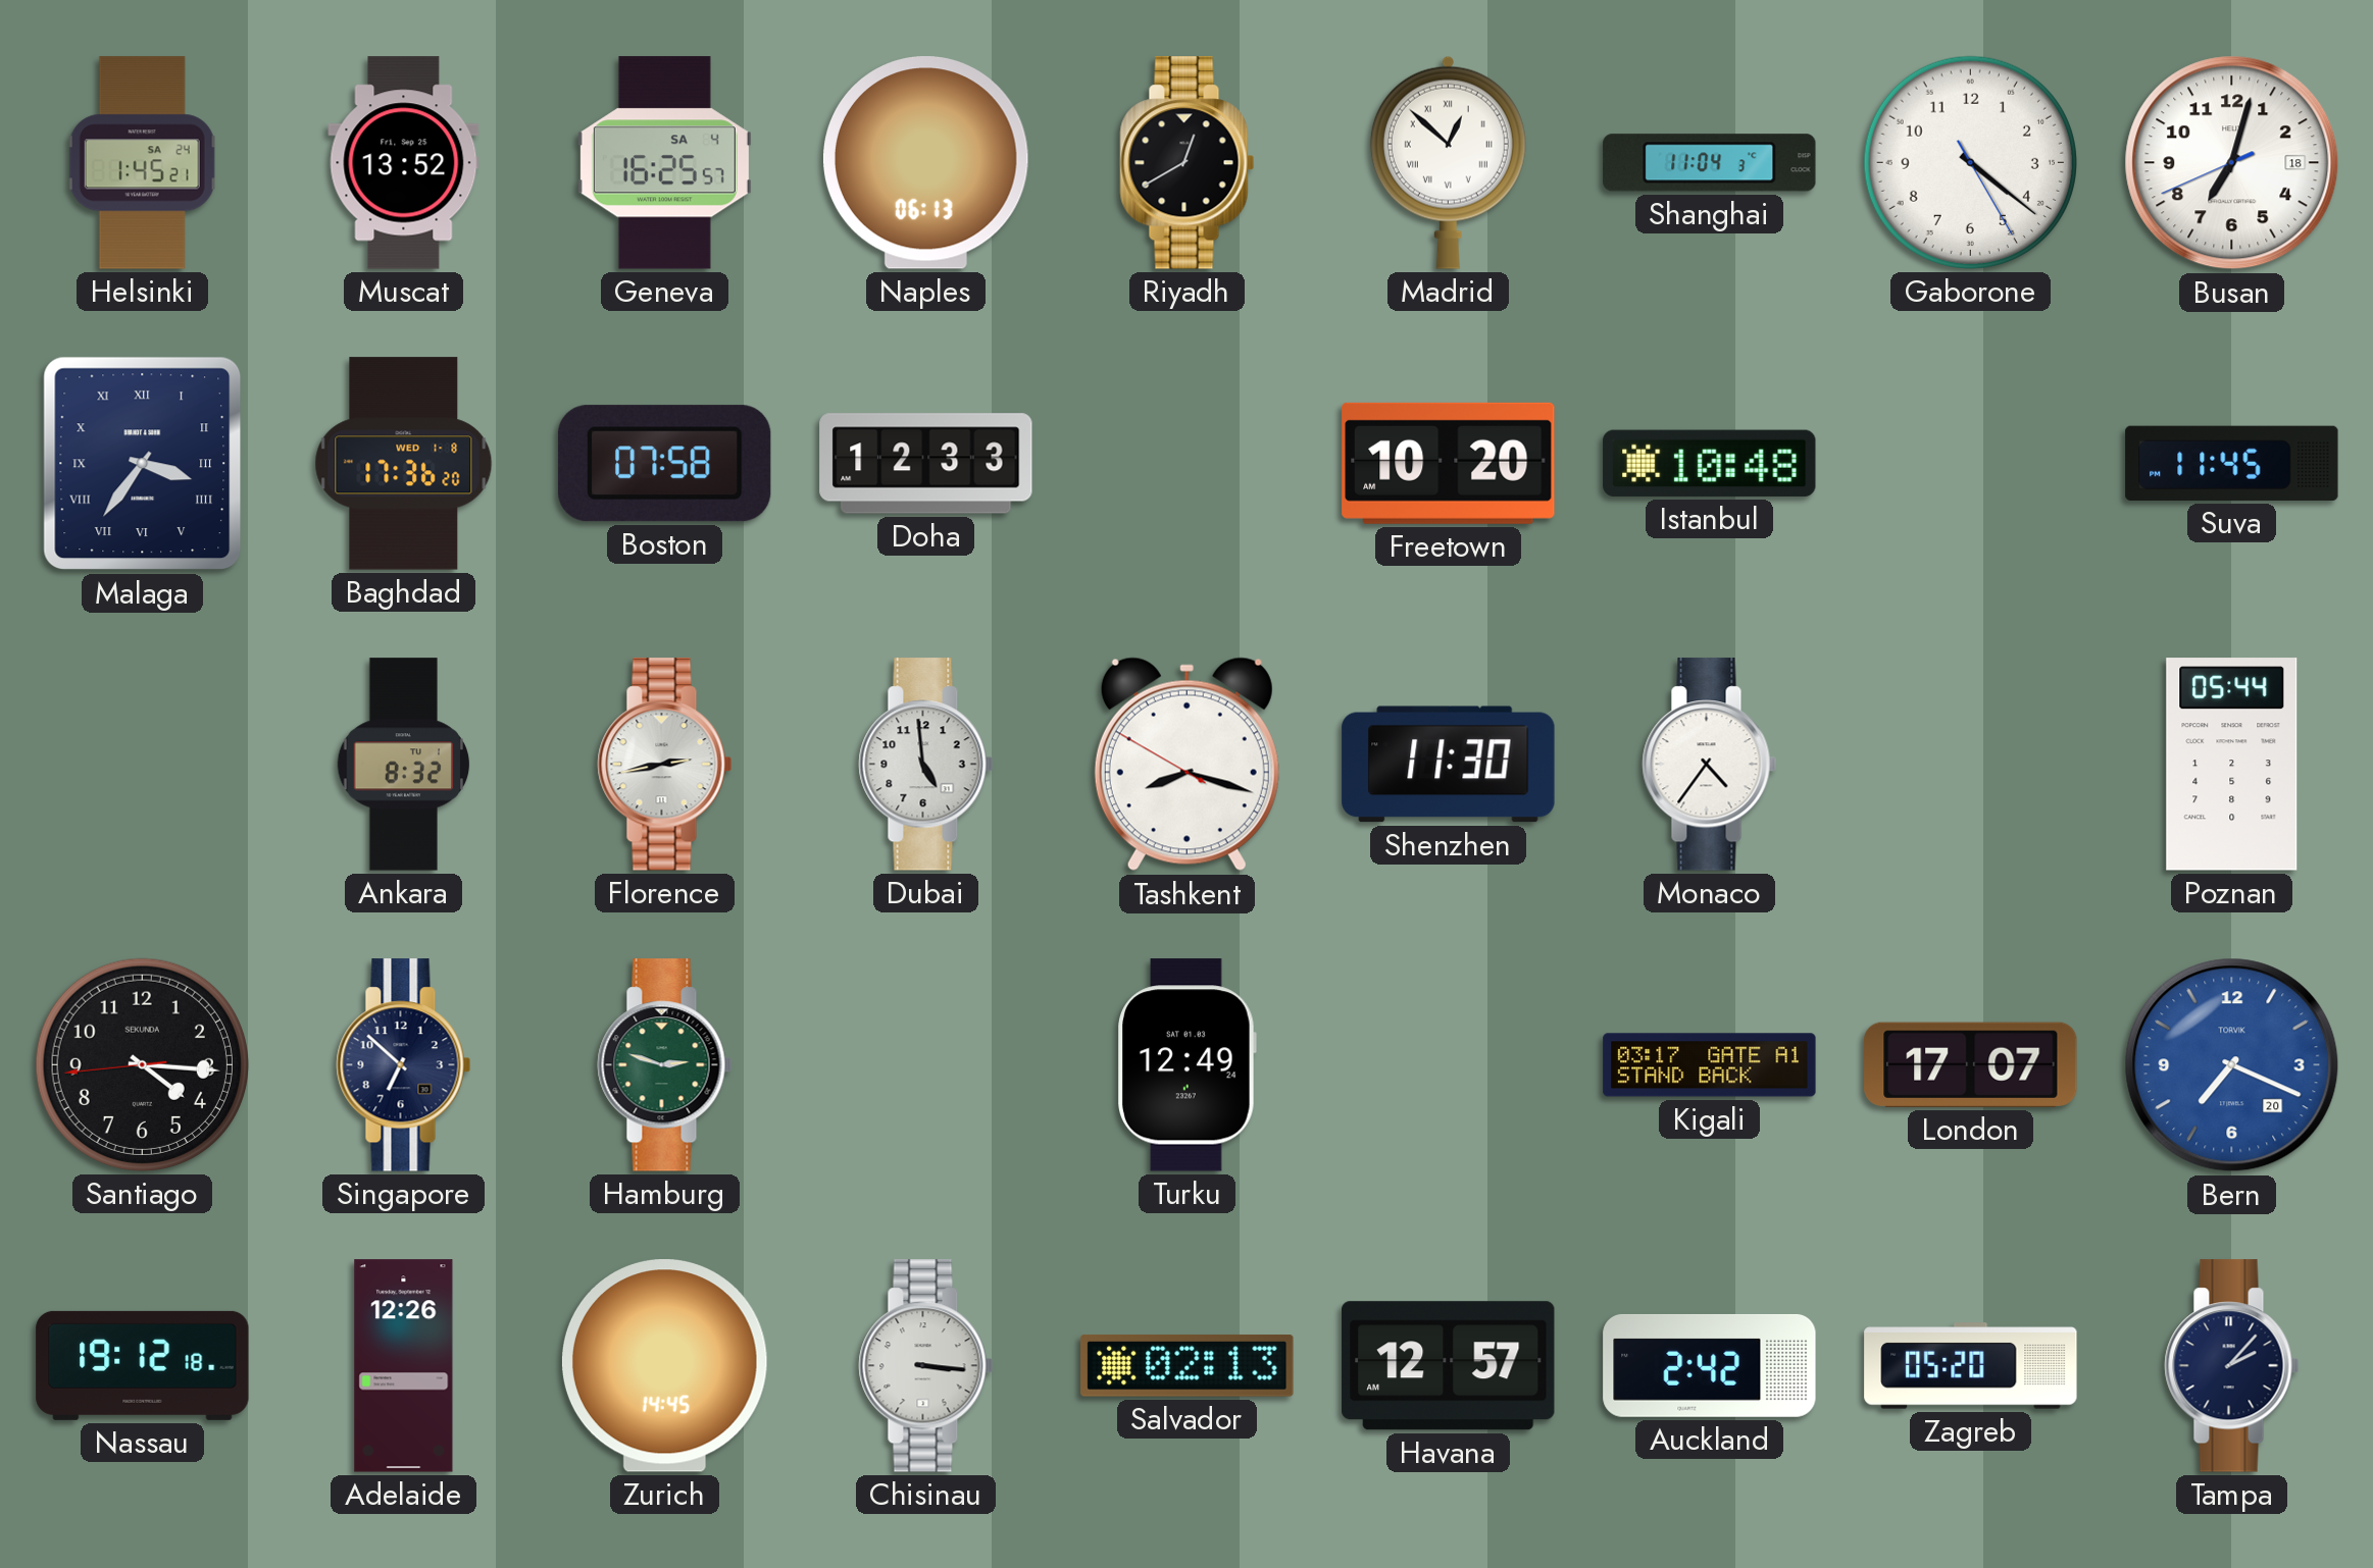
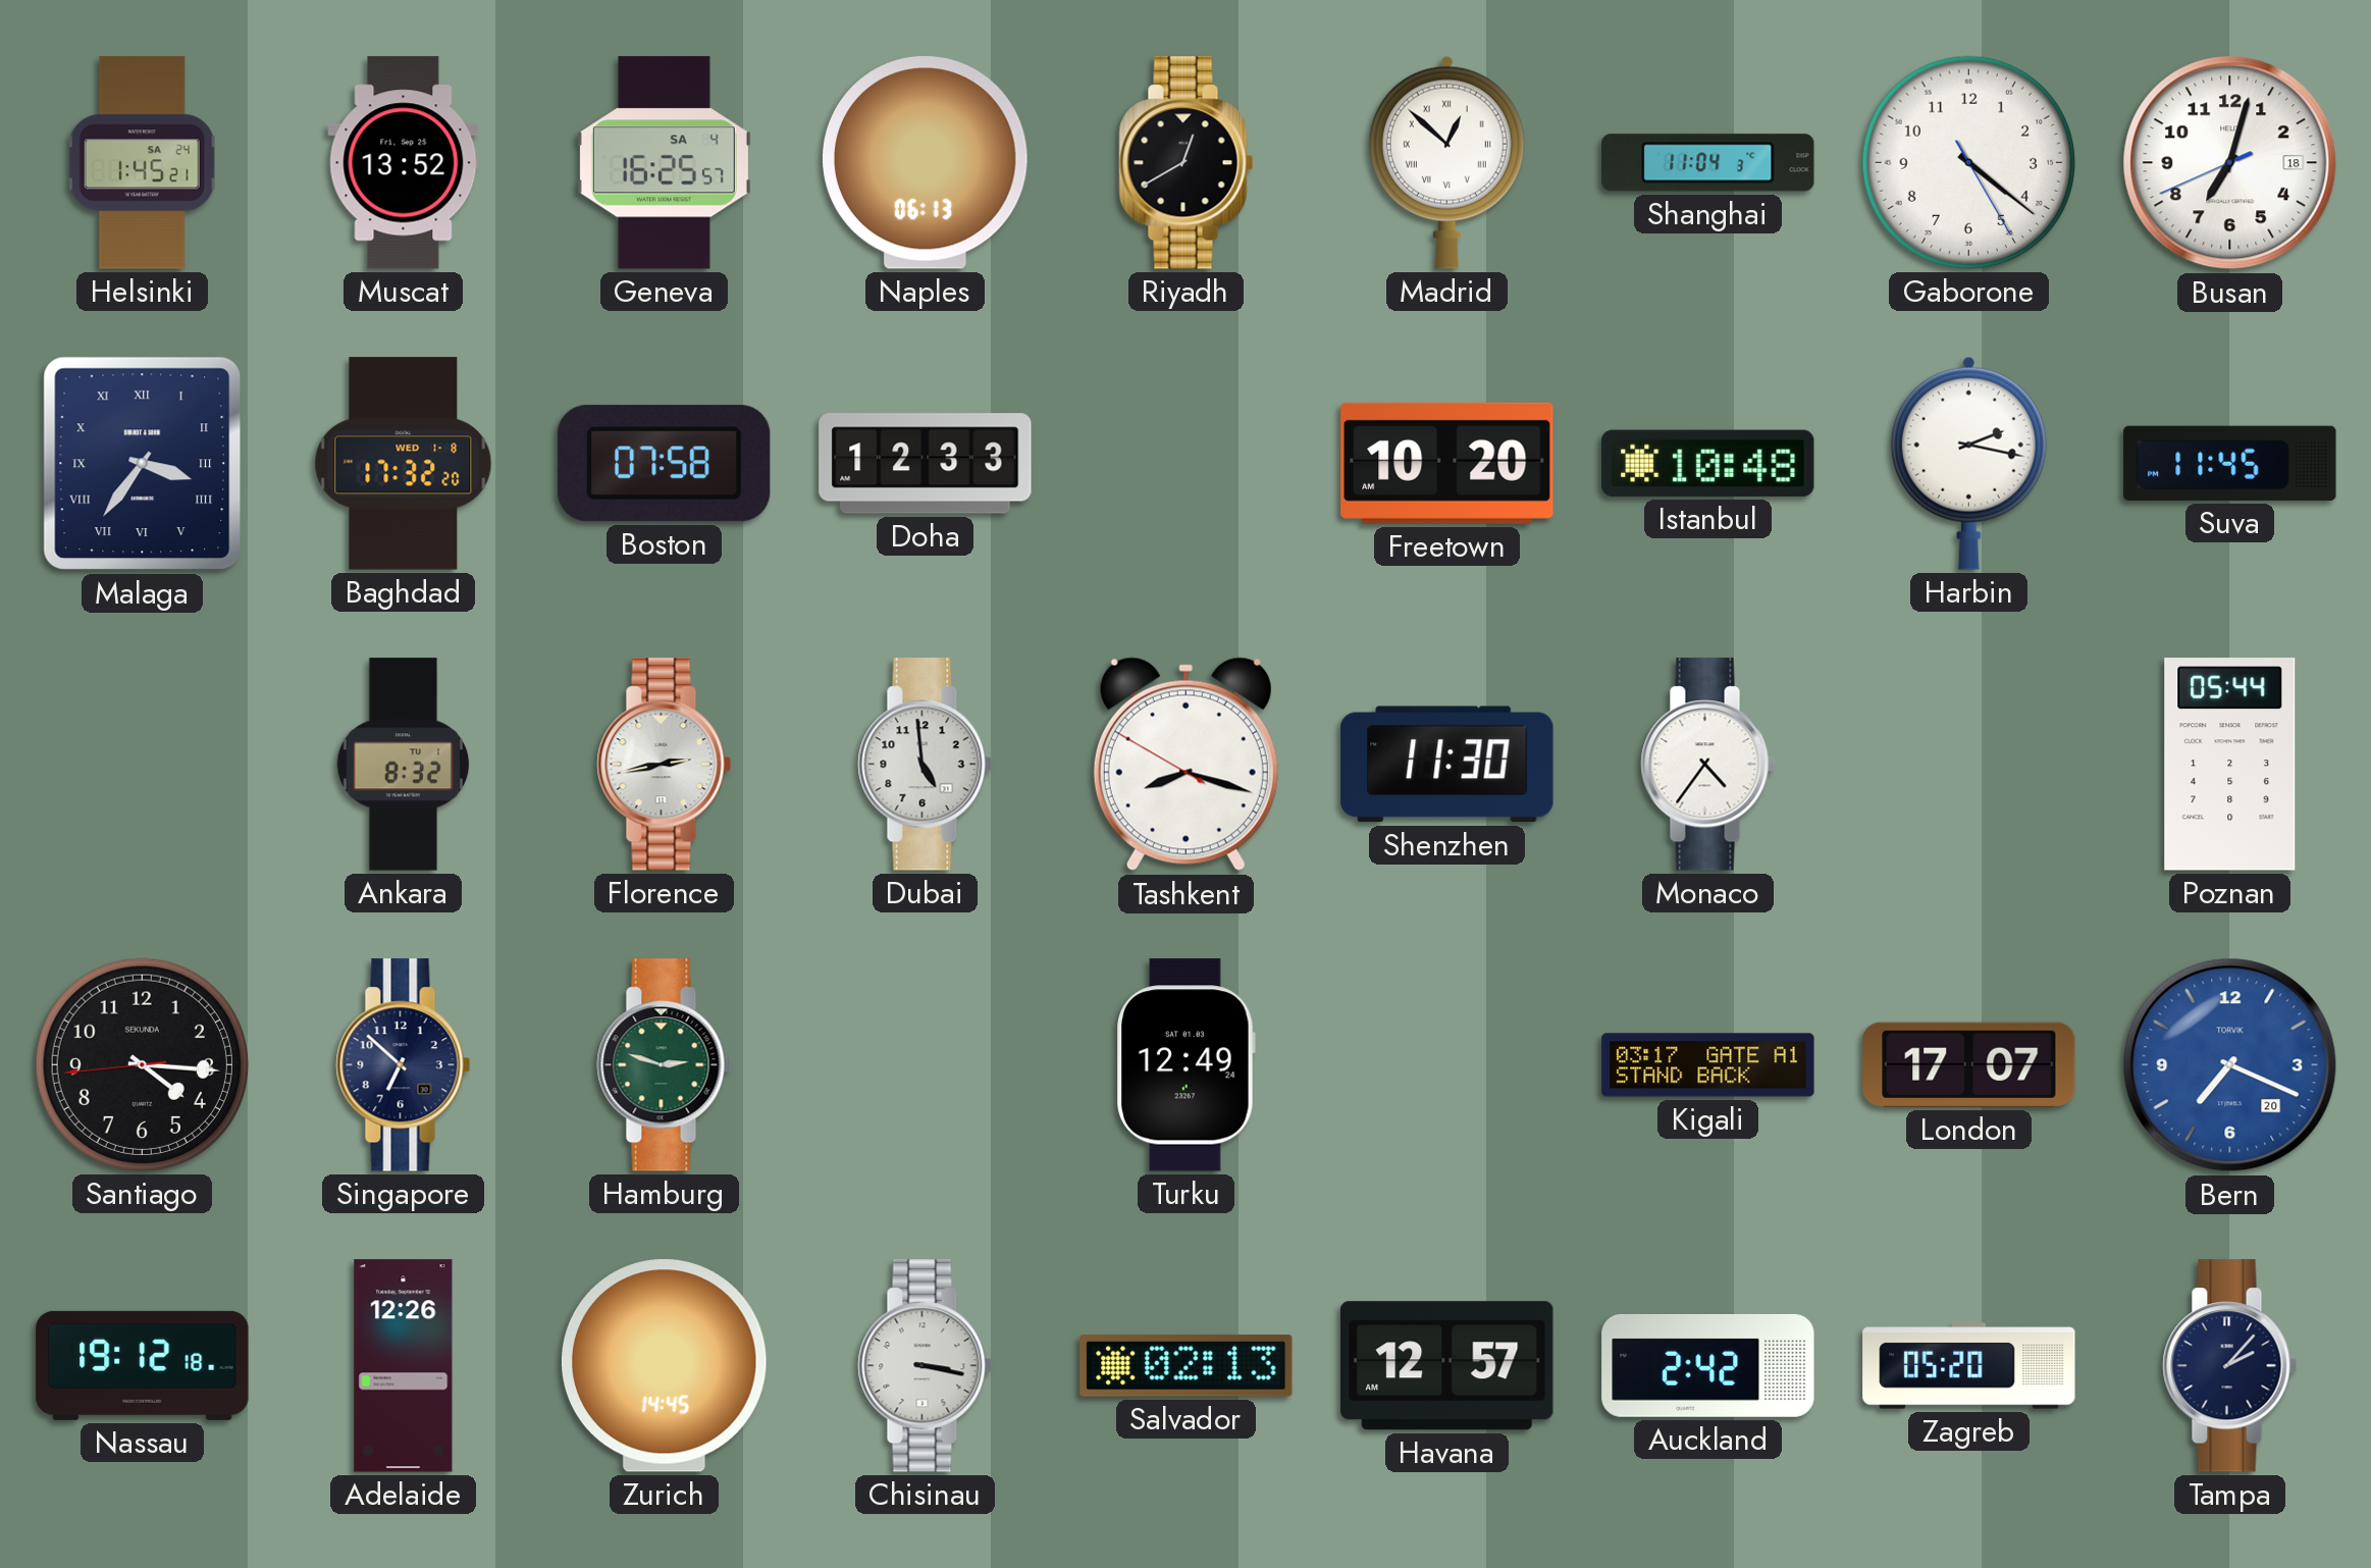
Baghdad: 17:36 -> 17:32 (404, 464)
Harbin: none -> 2:17 (1968, 463)
Chisinau: 3:16 -> 3:17 (926, 1366)
